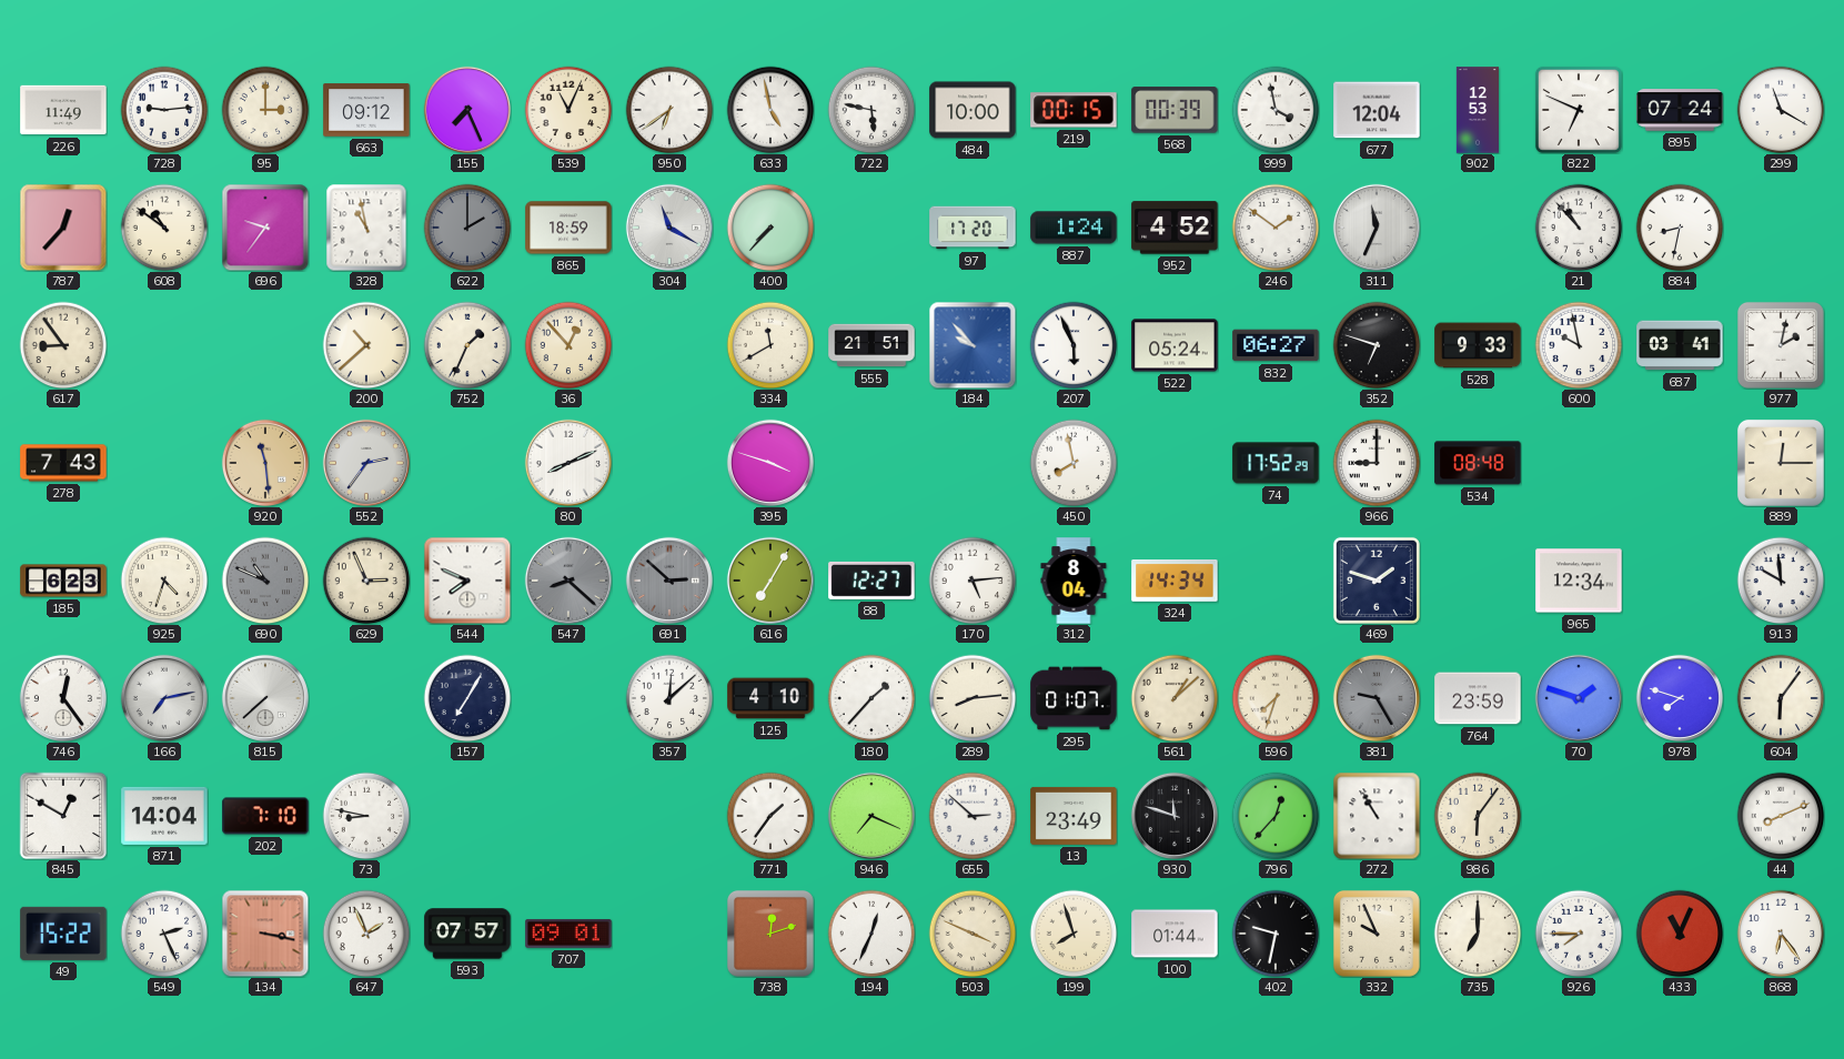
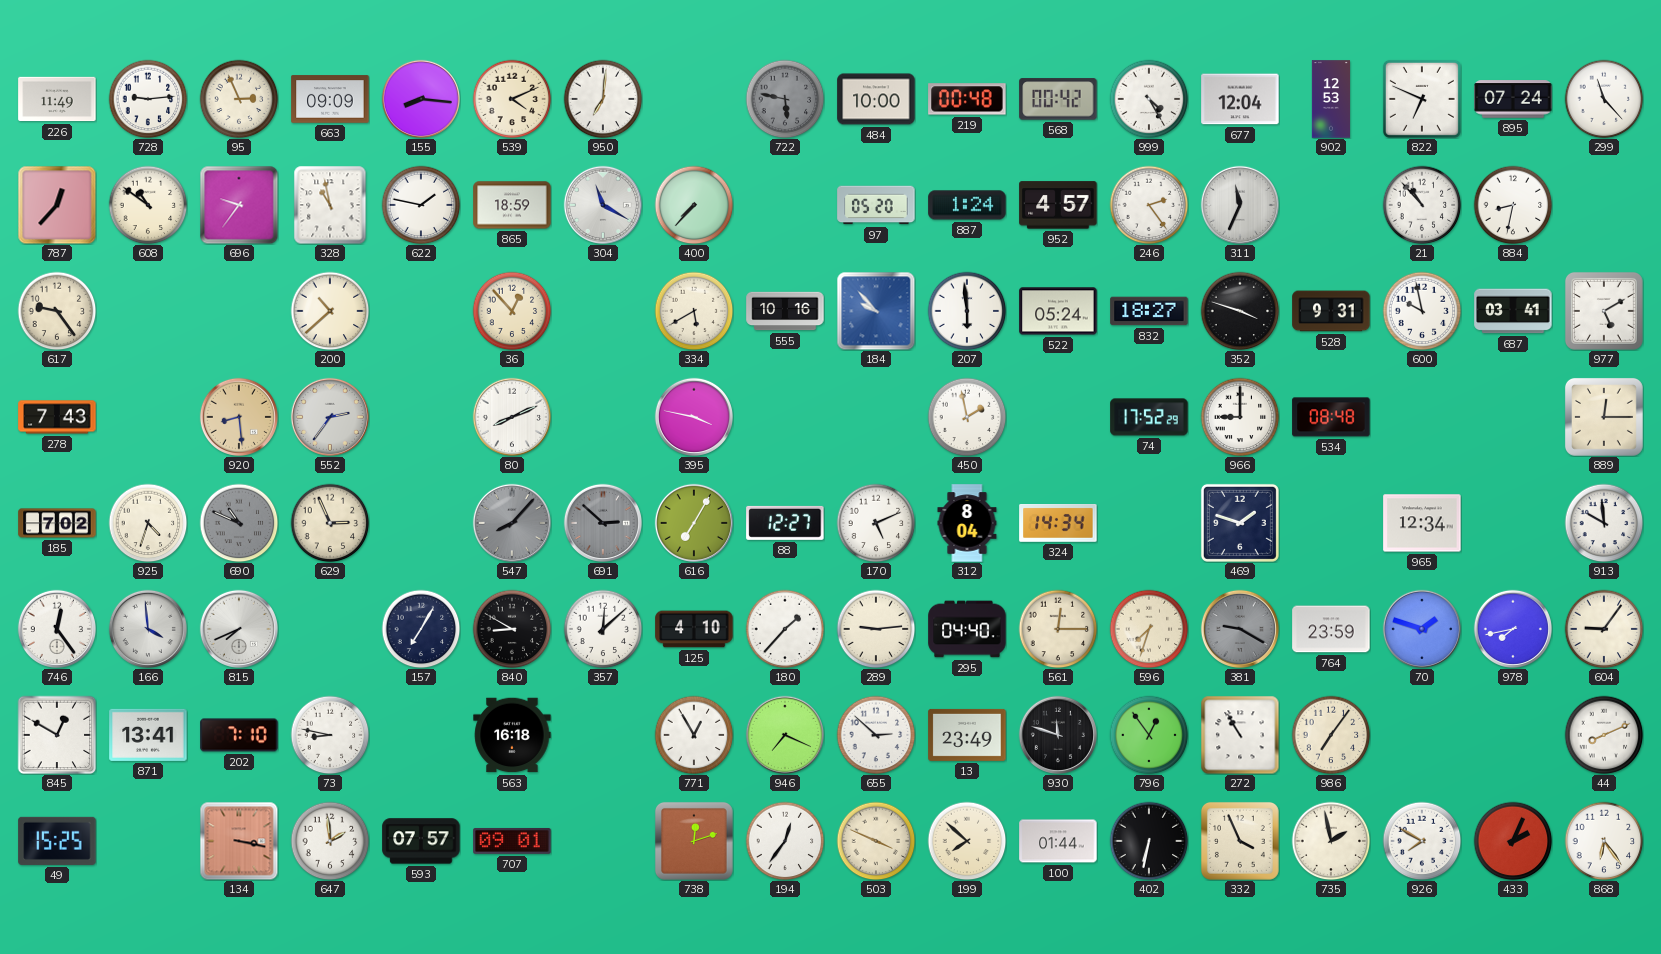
95: 3:00 -> 2:56 (239, 99)
663: 09:12 -> 09:09 (330, 99)
155: 7:26 -> 8:16 (421, 99)
539: 11:04 -> 4:11 (512, 99)
950: 6:39 -> 7:01 (603, 99)
633: 4:58 -> none (770, 110)
722 dial: white -> grey (785, 99)
219: 00:15 -> 00:48 (967, 99)
568: 00:39 -> 00:42 (1058, 99)
999: 3:58 -> 4:25 (1149, 99)
299: 11:20 -> 11:23 (1604, 99)
622: 2:00 -> 1:47 (421, 205)
622 dial: grey -> white (421, 205)
97: 17:20 -> 05:20 (876, 205)
952: 4:52 -> 4:57 (1058, 205)
246: 1:51 -> 2:24 (1149, 205)
617: 8:54 -> 9:24 (57, 311)
752: 1:34 -> none (467, 345)
334: 11:40 -> 5:40 (694, 311)
555: 21:51 -> 10:16 (785, 311)
207: 5:56 -> 5:59 (967, 311)
832: 06:27 -> 18:27 (1149, 311)
352: 6:48 -> 3:48 (1240, 311)
528: 9:33 -> 9:31 (1331, 311)
977: 2:02 -> 5:10 (1604, 311)
920: 11:29 -> 8:29 (239, 417)
395: 3:48 -> 3:47 (694, 417)
450: 7:58 -> 1:58 (967, 417)
185: 6:23 -> 7:02 (57, 523)
544: 7:49 -> none (467, 581)
547: 8:22 -> 8:07 (512, 523)
170: 5:14 -> 5:11 (876, 523)
166: 7:13 -> 3:59 (148, 629)
815: 7:38 -> 7:41 (239, 629)
840: none -> 8:50 (512, 629)
289: 8:14 -> 9:14 (876, 629)
295: 01:07 -> 04:40 (967, 629)
561: 1:08 -> 12:15 (1058, 629)
381: 9:25 -> 9:20 (1240, 629)
978: 7:48 -> 7:43 (1513, 629)
604: 6:06 -> 9:06 (1604, 629)
871: 14:04 -> 13:41 (148, 735)
563: none -> 16:18 (512, 735)
771: 1:36 -> 12:55 (694, 735)
796: 12:37 -> 12:54 (1149, 735)
986: 6:06 -> 7:06 (1331, 735)
49: 15:22 -> 15:25 (57, 841)
549: 2:26 -> none (164, 934)
647: 1:56 -> 1:59 (330, 841)
194: 12:34 -> 12:36 (785, 841)
199: 7:57 -> 7:52 (967, 841)
402: 9:32 -> 6:32 (1149, 841)
332: 9:56 -> 3:56 (1240, 841)
735: 7:00 -> 1:58 (1331, 841)
926: 7:45 -> 7:50 (1422, 841)
433: 11:04 -> 2:04 (1513, 841)
